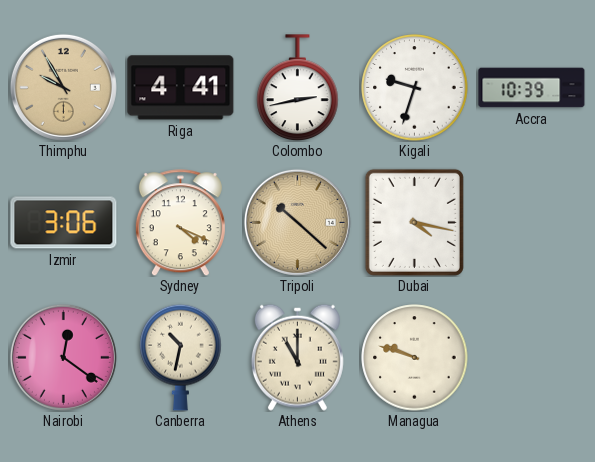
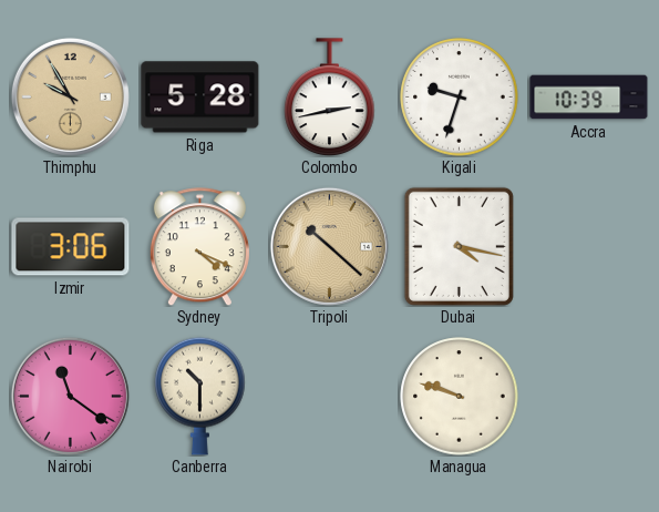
Riga: 4:41 -> 5:28 (200, 98)
Nairobi: 12:21 -> 11:21 (70, 396)
Canberra: 10:32 -> 10:30 (200, 396)
Athens: 11:00 -> none (297, 357)
